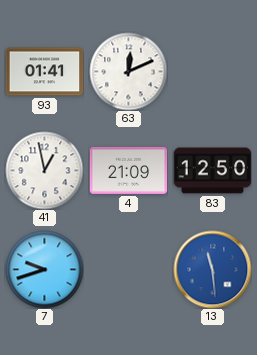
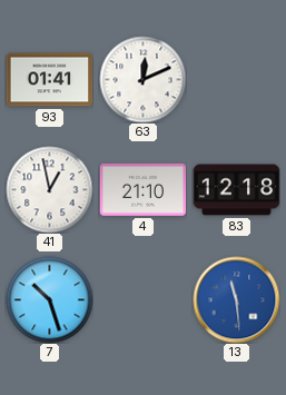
4: 21:09 -> 21:10 (142, 189)
83: 12:50 -> 12:18 (236, 190)
7: 9:42 -> 10:27 (49, 299)
